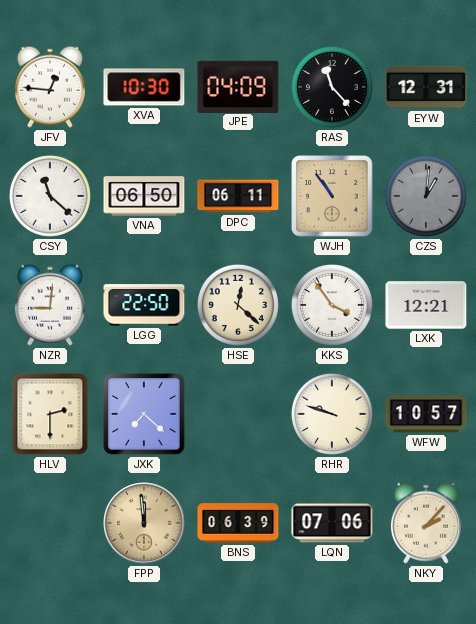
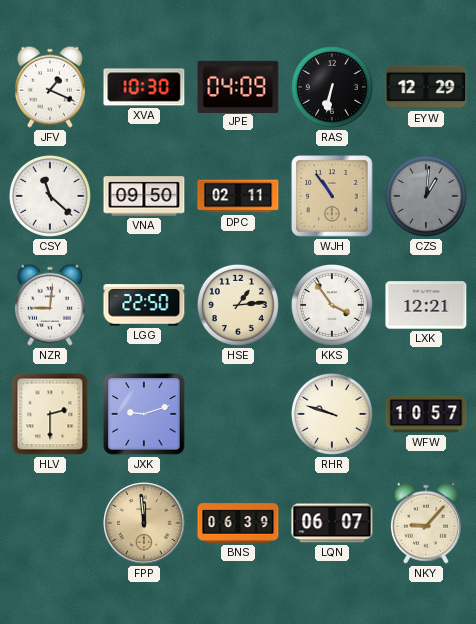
JFV: 12:46 -> 1:19 (50, 87)
RAS: 11:23 -> 6:32 (332, 87)
EYW: 12:31 -> 12:29 (426, 87)
VNA: 06:50 -> 09:50 (144, 196)
DPC: 06:11 -> 02:11 (238, 196)
HSE: 12:22 -> 1:14 (238, 305)
JXK: 7:22 -> 9:12 (144, 414)
LQN: 07:06 -> 06:07 (332, 523)
NKY: 2:07 -> 9:07 (426, 523)
